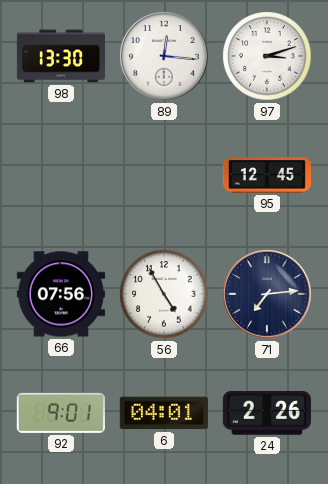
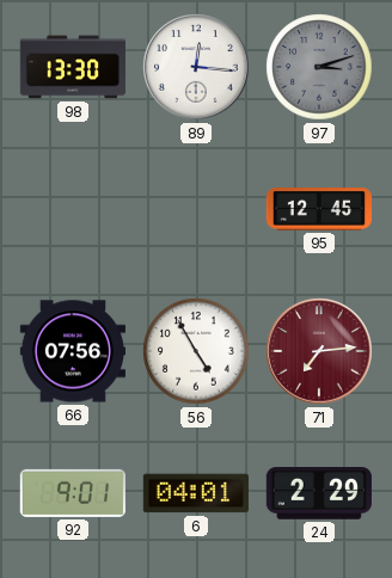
97 dial: white -> grey (319, 67)
71 dial: navy -> burgundy (319, 351)
24: 2:26 -> 2:29 (319, 493)
